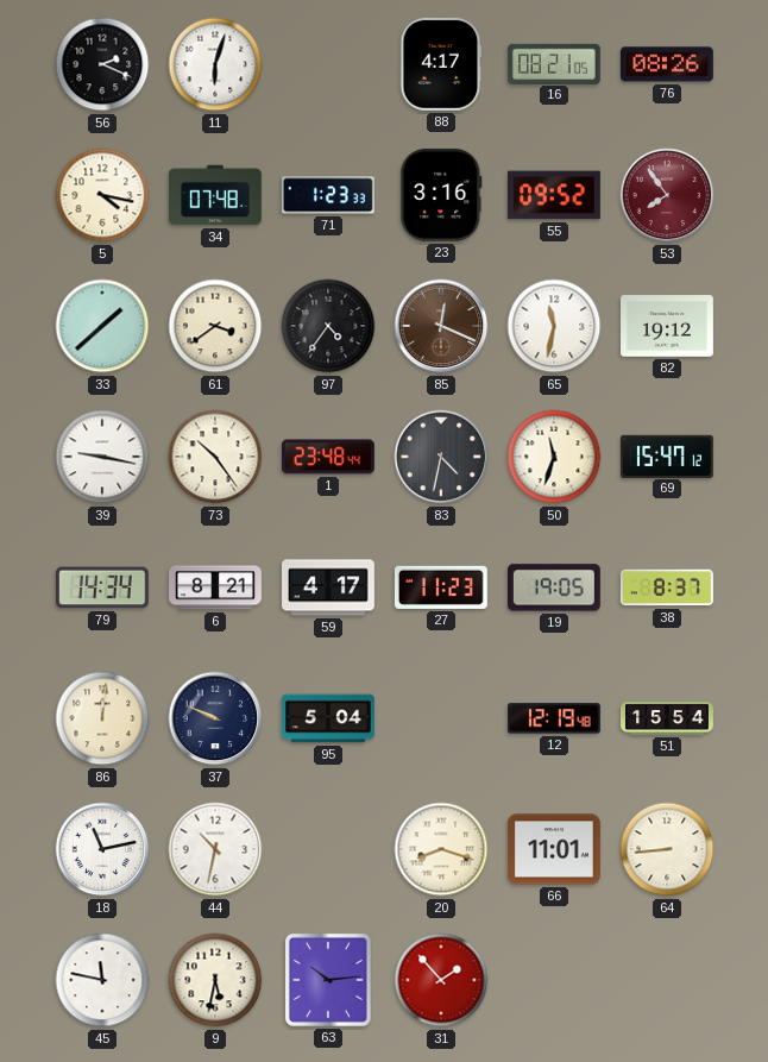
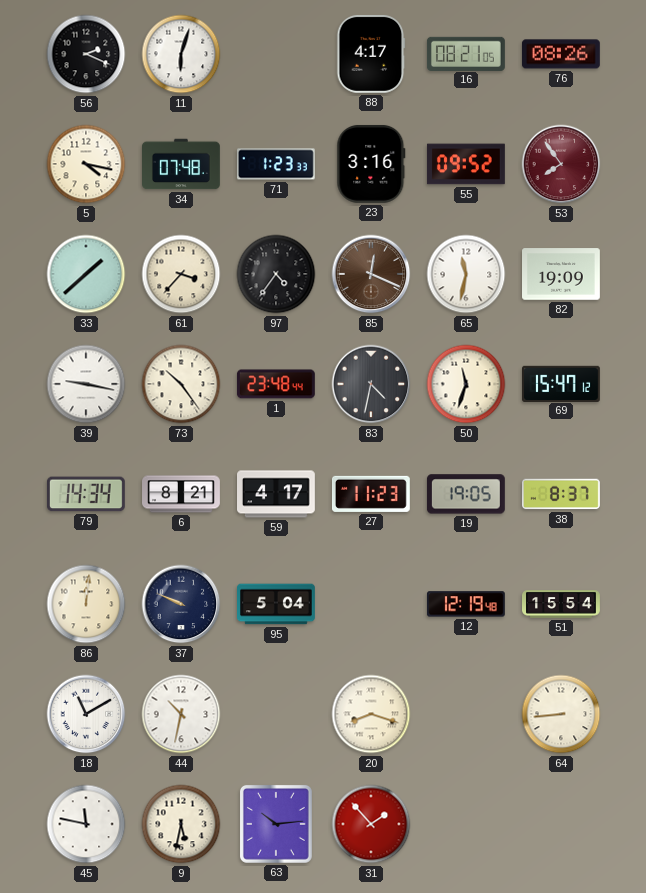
61: 3:39 -> 3:37 (181, 274)
82: 19:12 -> 19:09 (562, 274)
18: 11:13 -> 11:10 (86, 714)
66: 11:01 -> none (555, 849)
